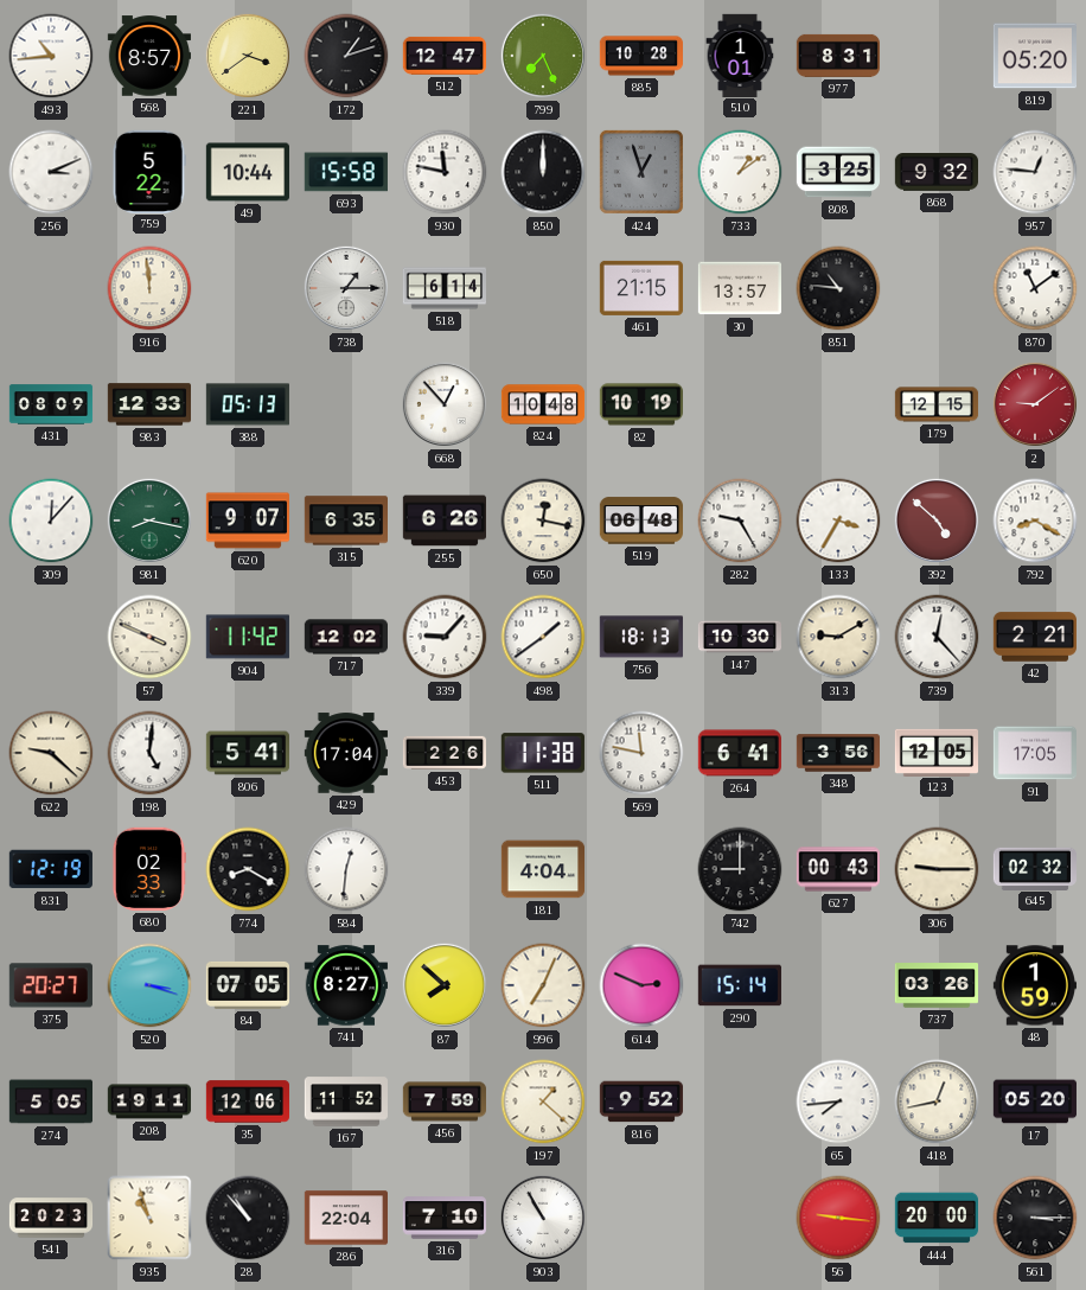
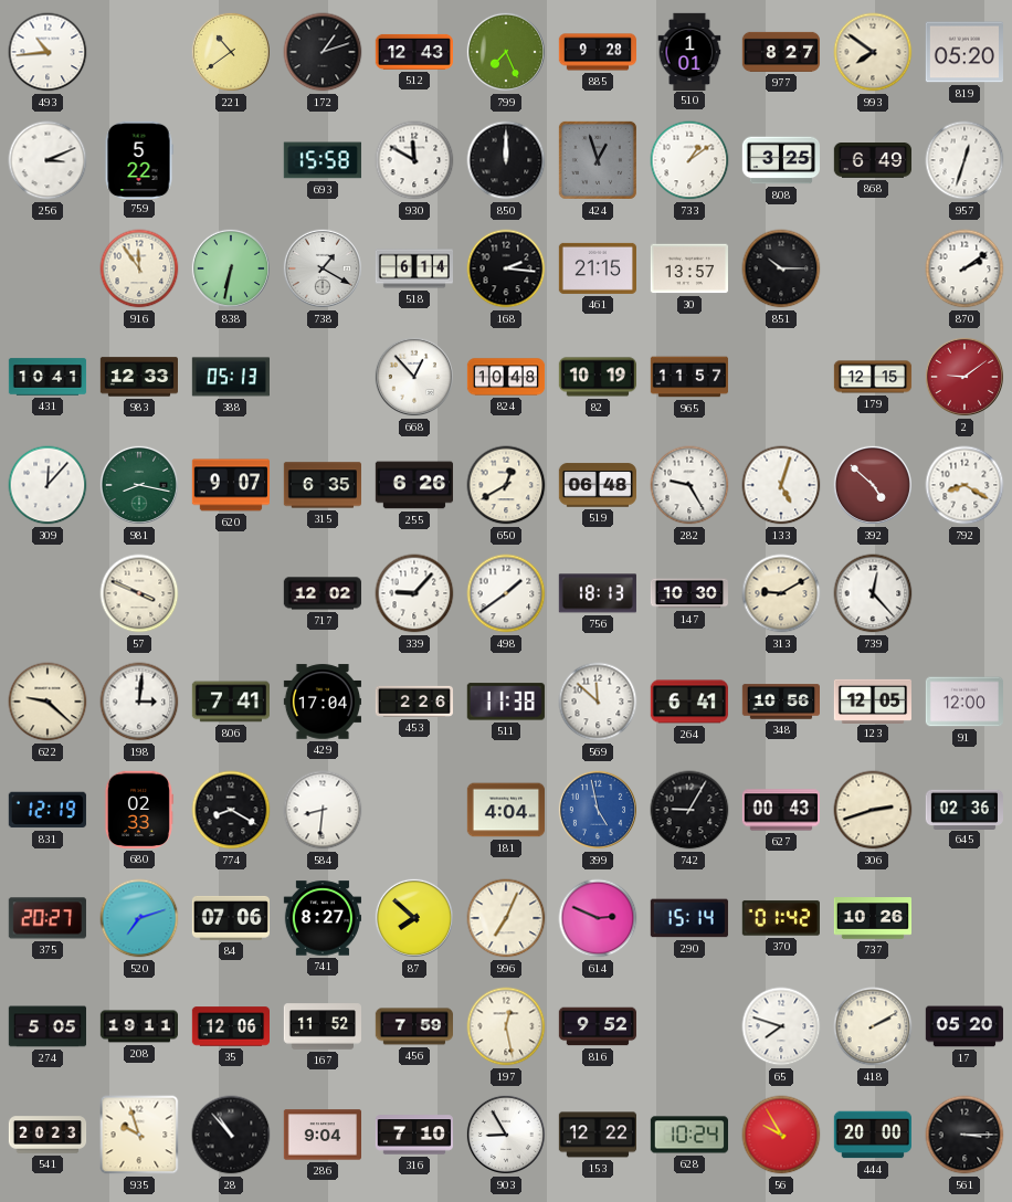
568: 8:57 -> none (148, 56)
221: 3:39 -> 10:39 (231, 52)
512: 12:47 -> 12:43 (413, 52)
885: 10:28 -> 9:28 (597, 52)
977: 8:31 -> 8:27 (780, 52)
993: none -> 7:51 (873, 52)
49: 10:44 -> none (247, 172)
930: 11:47 -> 11:50 (414, 160)
868: 9:32 -> 6:49 (872, 161)
957: 12:46 -> 12:33 (964, 160)
916: 11:59 -> 11:54 (139, 268)
838: none -> 6:32 (231, 268)
738: 1:15 -> 1:20 (323, 268)
168: none -> 2:16 (506, 268)
851: 10:46 -> 10:15 (781, 268)
870: 11:09 -> 2:09 (964, 268)
431: 08:09 -> 10:41 (48, 377)
965: none -> 11:57 (688, 377)
650: 12:17 -> 12:40 (506, 485)
133: 3:35 -> 5:03 (781, 485)
904: 11:42 -> none (248, 637)
42: 2:21 -> none (1034, 637)
198: 5:01 -> 3:01 (139, 702)
806: 5:41 -> 7:41 (230, 702)
569: 11:47 -> 11:52 (598, 702)
348: 3:56 -> 10:56 (780, 702)
91: 17:05 -> 12:00 (963, 702)
584: 12:31 -> 8:31 (323, 810)
399: none -> 4:58 (598, 810)
742: 9:00 -> 9:05 (689, 810)
306: 9:15 -> 2:42 (873, 810)
645: 02:32 -> 02:36 (963, 809)
520: 3:18 -> 7:12 (139, 918)
84: 07:05 -> 07:06 (230, 918)
370: none -> 01:42 (781, 918)
737: 03:26 -> 10:26 (872, 918)
48: 1:59 -> none (1034, 985)
197: 1:22 -> 12:28 (506, 1026)
65: 7:44 -> 7:48 (781, 1026)
418: 12:43 -> 2:10 (873, 1026)
935: 10:57 -> 9:57 (139, 1135)
286: 22:04 -> 9:04 (321, 1135)
903: 10:55 -> 8:55 (506, 1135)
153: none -> 12:22 (597, 1135)
628: none -> 10:24 (688, 1135)
56: 9:16 -> 9:55 (781, 1135)
